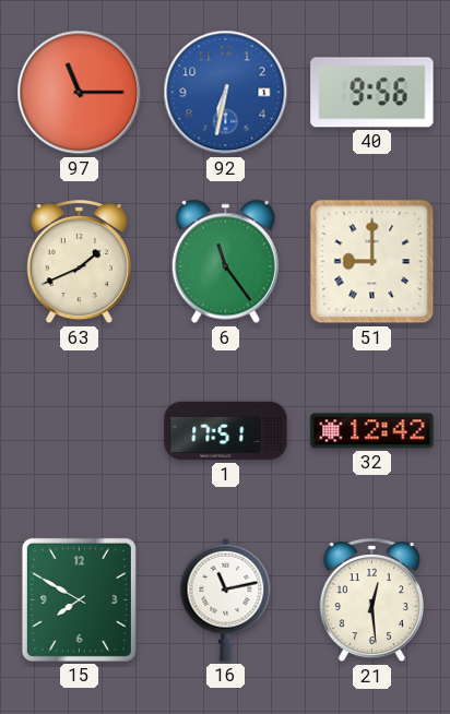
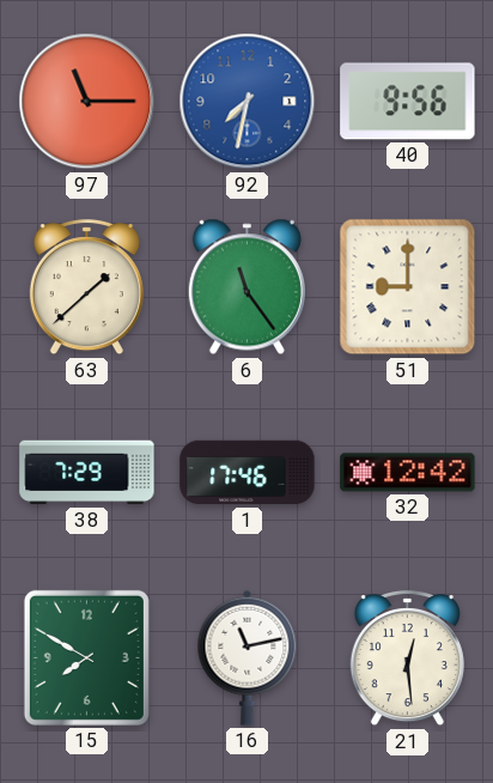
92: 6:32 -> 7:32 (248, 102)
63: 1:41 -> 1:38 (86, 287)
38: none -> 7:29 (87, 473)
1: 17:51 -> 17:46 (248, 473)
